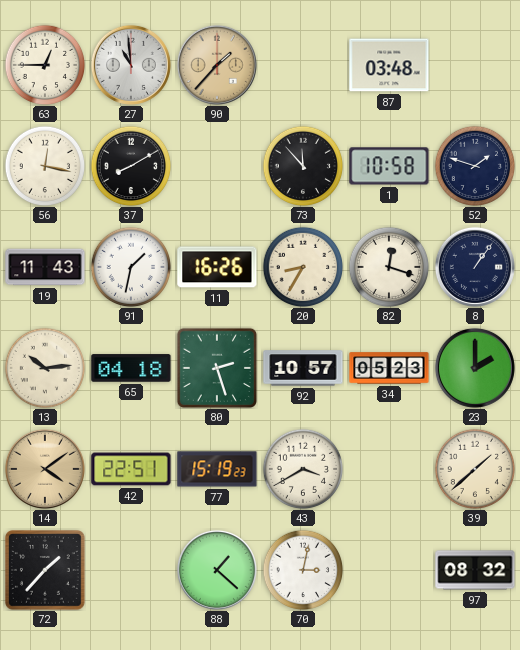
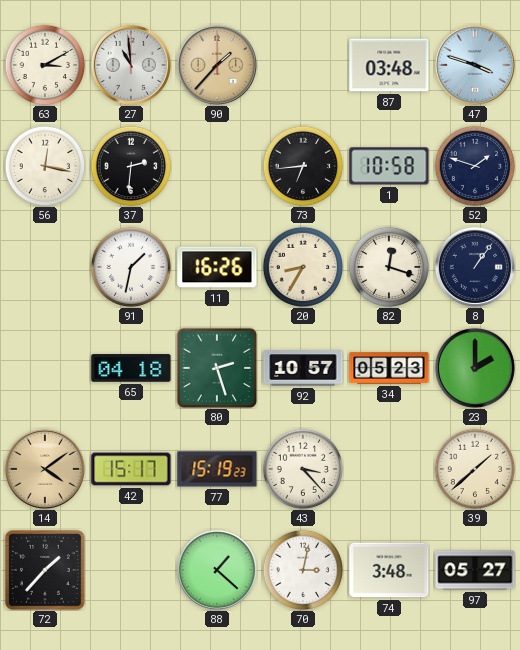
63: 12:45 -> 3:10 (45, 65)
47: none -> 3:48 (475, 65)
37: 8:10 -> 2:31 (131, 166)
73: 11:53 -> 6:44 (303, 166)
19: 11:43 -> none (45, 267)
13: 10:14 -> none (45, 368)
42: 22:51 -> 15:17 (131, 469)
43: 3:40 -> 3:23 (303, 469)
74: none -> 3:48 (389, 570)
97: 08:32 -> 05:27 (475, 570)
